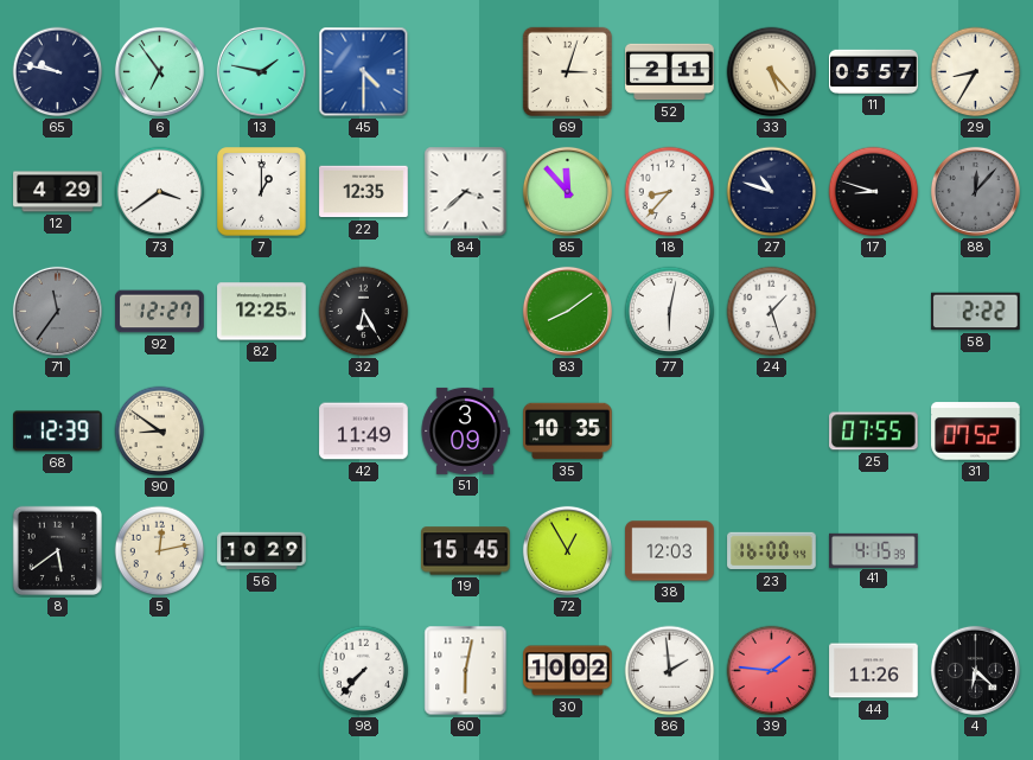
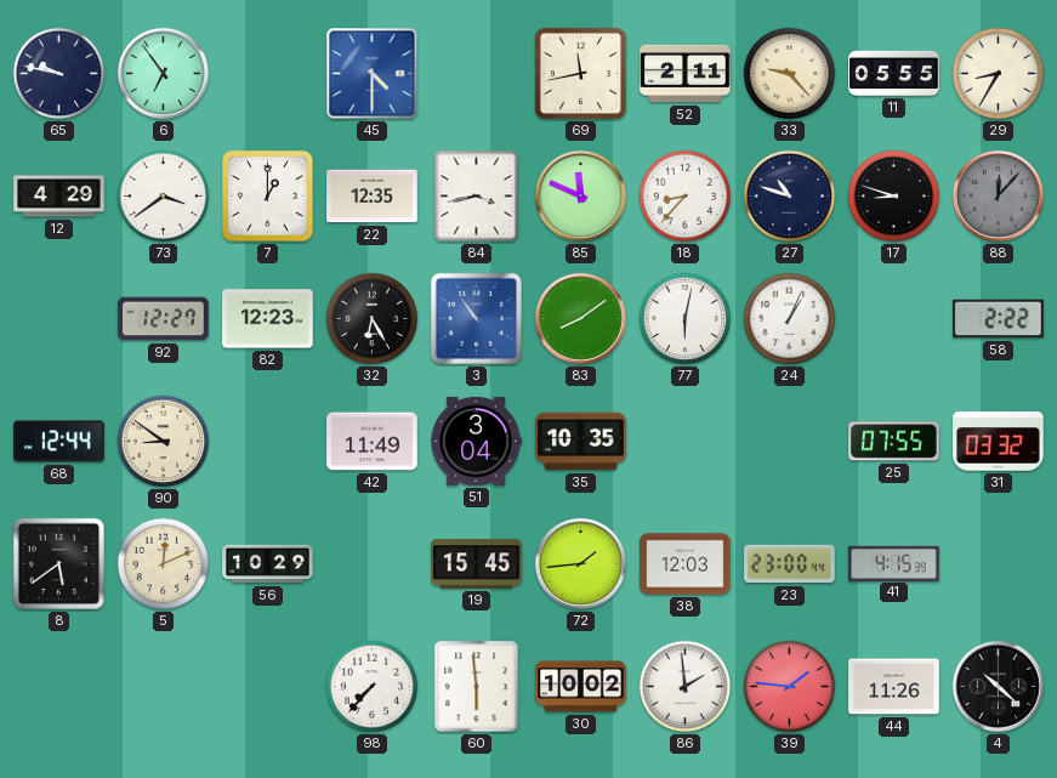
13: 1:47 -> none (261, 71)
69: 3:03 -> 11:43 (580, 73)
33: 5:23 -> 9:23 (790, 74)
11: 05:57 -> 05:55 (894, 73)
84: 3:38 -> 3:43 (477, 197)
85: 11:53 -> 11:49 (580, 195)
71: 11:36 -> none (57, 311)
82: 12:25 -> 12:23 (268, 319)
3: none -> 10:54 (476, 318)
24: 1:27 -> 1:04 (790, 319)
68: 12:39 -> 12:44 (59, 442)
51: 3:09 -> 3:04 (476, 441)
31: 07:52 -> 03:32 (999, 442)
5: 12:13 -> 12:11 (164, 564)
72: 12:55 -> 1:44 (580, 563)
23: 16:00 -> 23:00 (790, 564)
60: 6:02 -> 5:59 (477, 687)
4: 6:22 -> 10:22 (998, 686)
